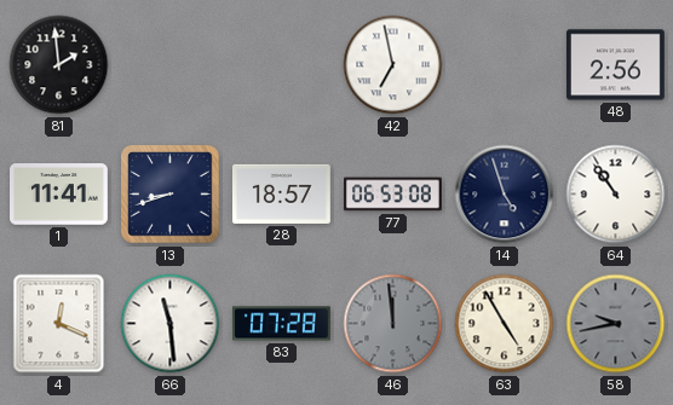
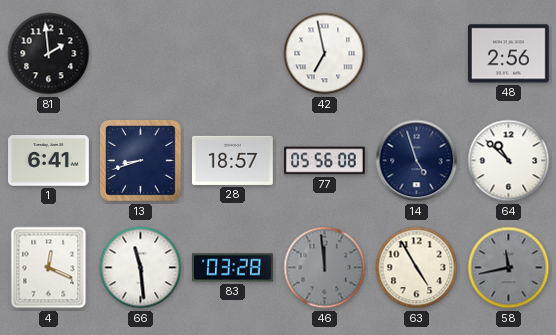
1: 11:41 -> 6:41 (49, 161)
77: 06:53 -> 05:56 (325, 161)
64: 10:54 -> 10:52 (509, 161)
83: 07:28 -> 03:28 (233, 268)
58: 9:43 -> 11:43 (509, 268)
